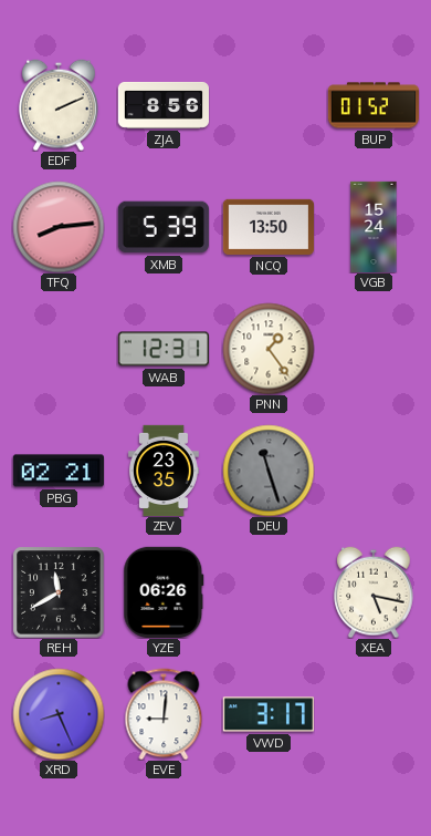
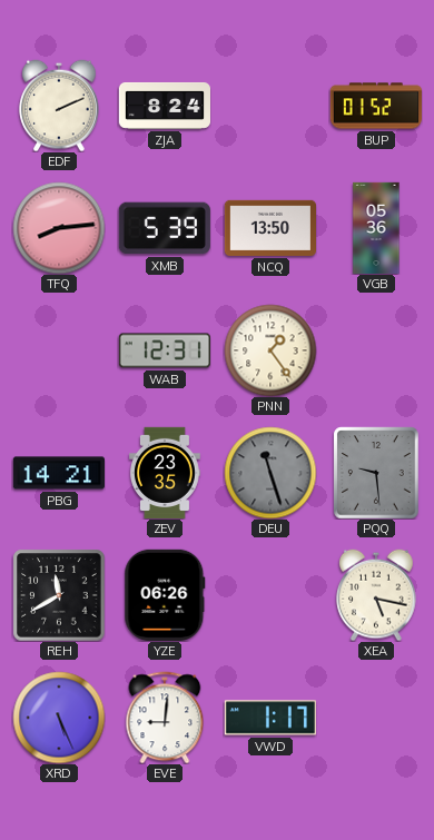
ZJA: 8:56 -> 8:24 (164, 106)
VGB: 15:24 -> 05:36 (376, 227)
PBG: 02:21 -> 14:21 (58, 473)
PQQ: none -> 9:29 (376, 473)
XRD: 8:26 -> 5:26 (59, 718)
VWD: 3:17 -> 1:17 (270, 718)
